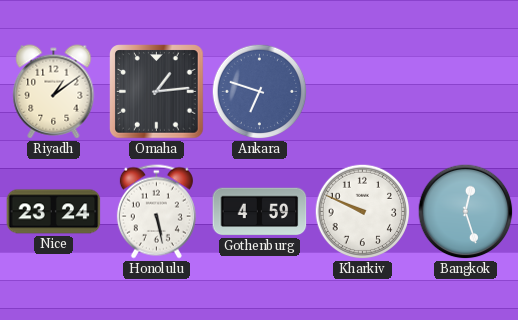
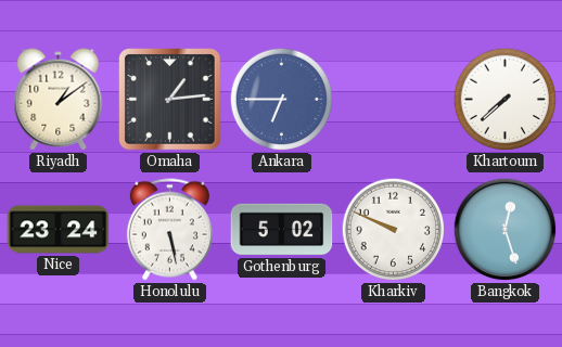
Ankara: 6:48 -> 6:45 (282, 100)
Khartoum: none -> 7:38 (506, 100)
Gothenburg: 4:59 -> 5:02 (282, 230)
